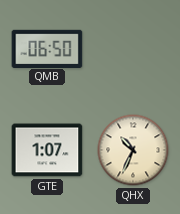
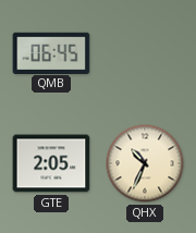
QMB: 06:50 -> 06:45 (51, 52)
GTE: 1:07 -> 2:05 (51, 163)
